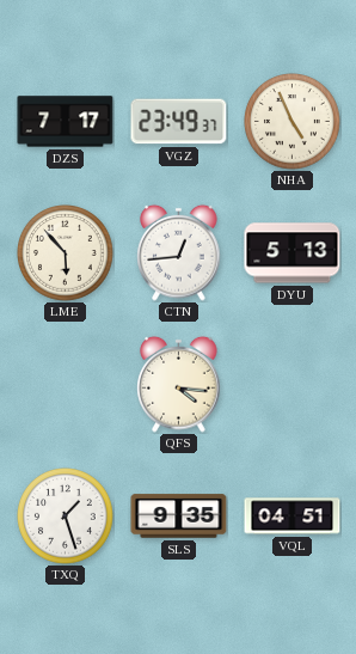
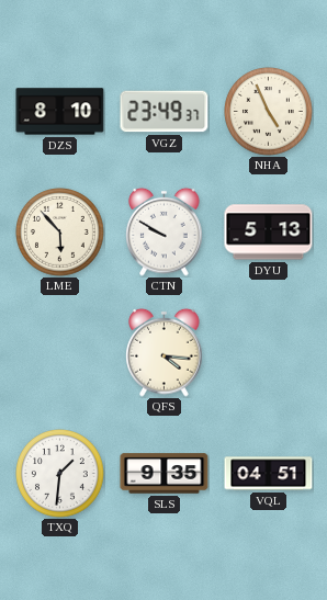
DZS: 7:17 -> 8:10 (60, 112)
CTN: 12:44 -> 9:50 (165, 231)
TXQ: 1:27 -> 1:31 (60, 474)
